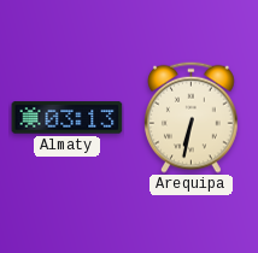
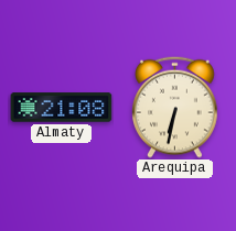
Almaty: 03:13 -> 21:08 (62, 108)
